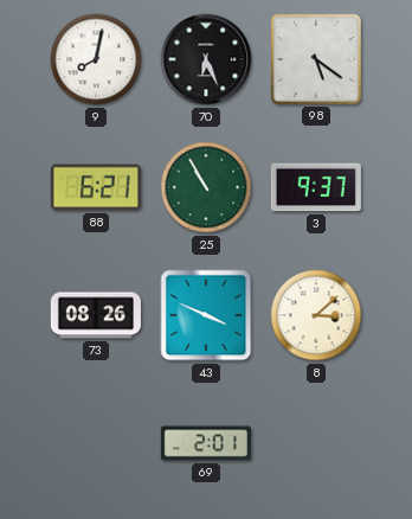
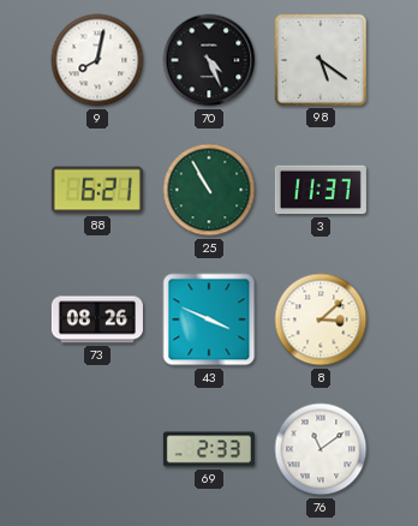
70: 6:26 -> 4:26 (209, 60)
3: 9:37 -> 11:37 (321, 190)
69: 2:01 -> 2:33 (209, 449)
76: none -> 11:09 (321, 449)
